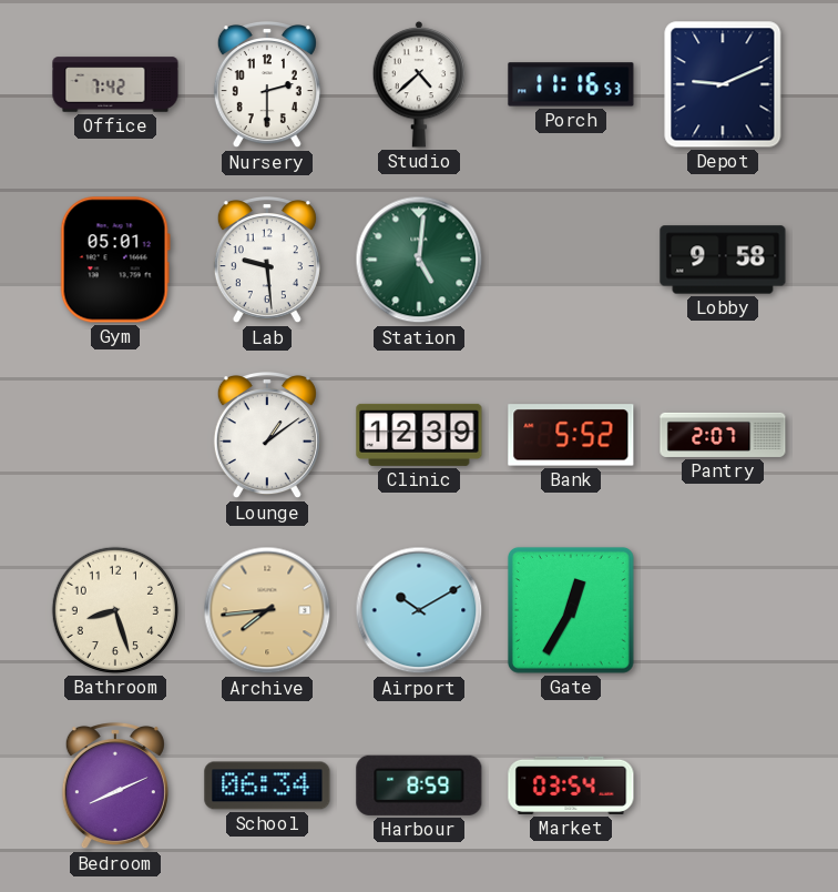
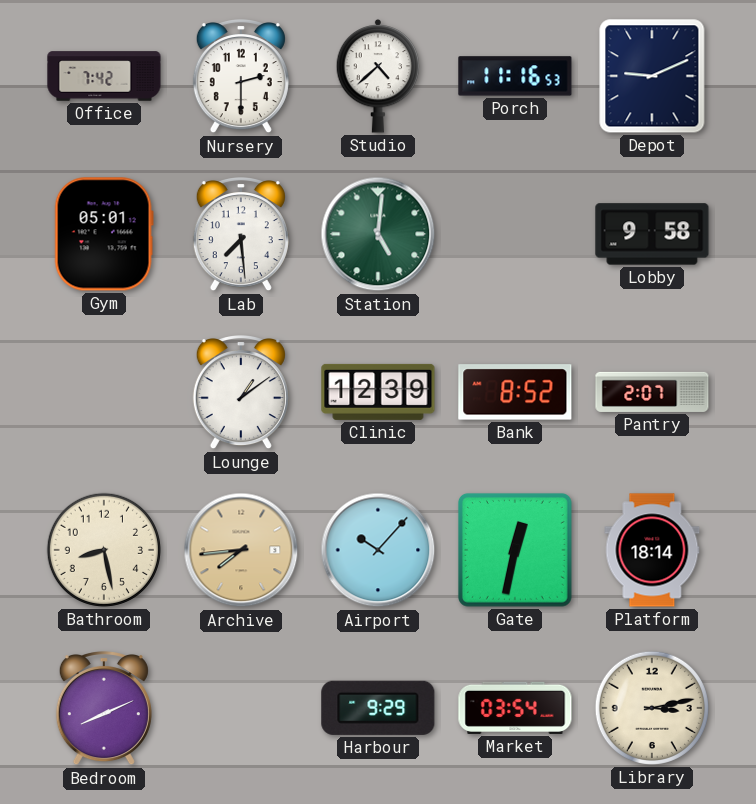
Lab: 9:29 -> 7:29 (241, 235)
Bank: 5:52 -> 8:52 (515, 392)
Bathroom: 8:27 -> 8:28 (104, 550)
Airport: 10:10 -> 10:07 (378, 550)
Gate: 12:35 -> 12:32 (515, 550)
Platform: none -> 18:14 (652, 550)
School: 06:34 -> none (267, 785)
Harbour: 8:59 -> 9:29 (378, 708)
Library: none -> 3:13 (652, 708)
